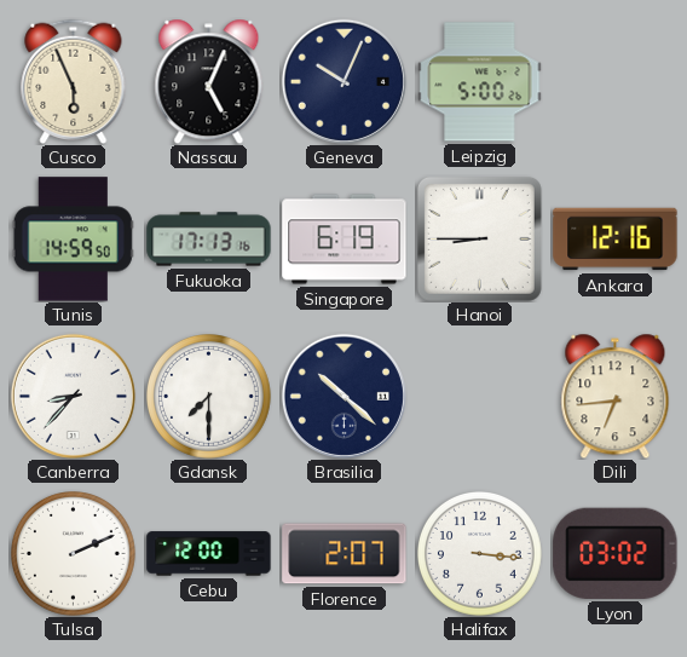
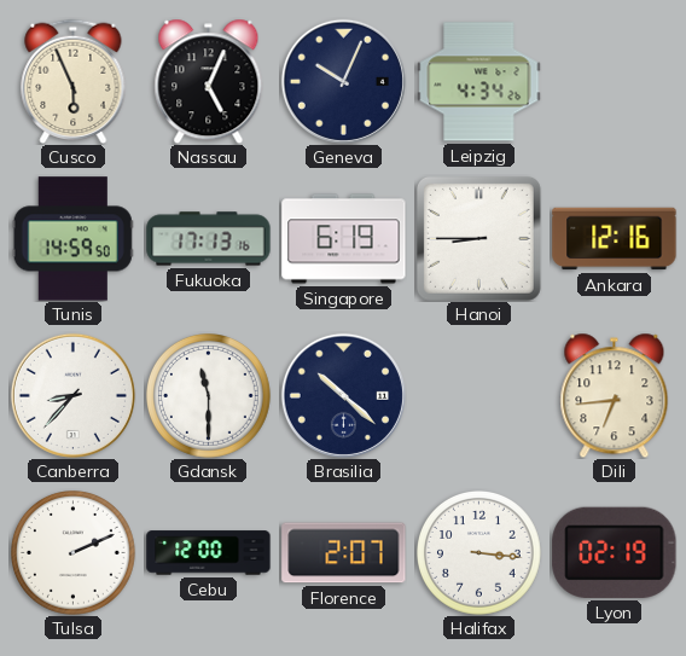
Leipzig: 5:00 -> 4:34 (479, 82)
Gdansk: 7:30 -> 11:30 (209, 396)
Lyon: 03:02 -> 02:19 (615, 552)
